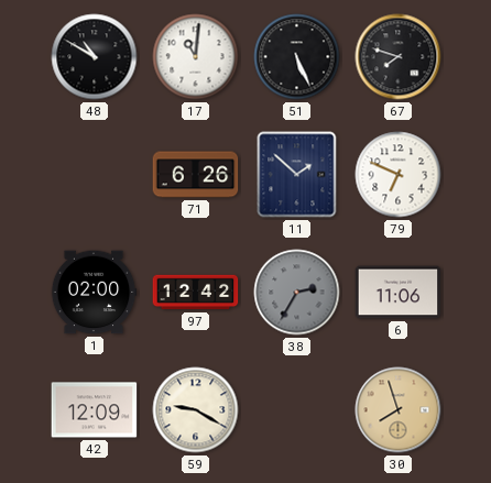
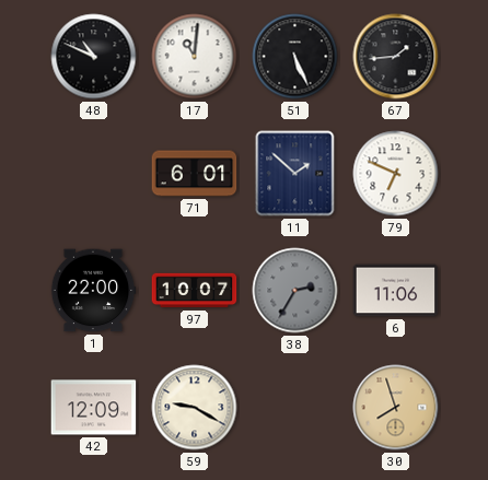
48: 10:50 -> 10:49 (94, 57)
67: 7:48 -> 1:44 (396, 57)
71: 6:26 -> 6:01 (195, 174)
1: 02:00 -> 22:00 (93, 291)
97: 12:42 -> 10:07 (195, 291)
